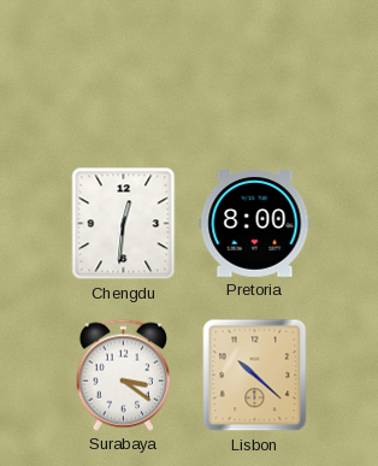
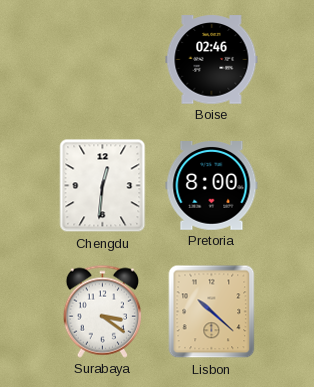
Boise: none -> 02:46 (212, 60)
